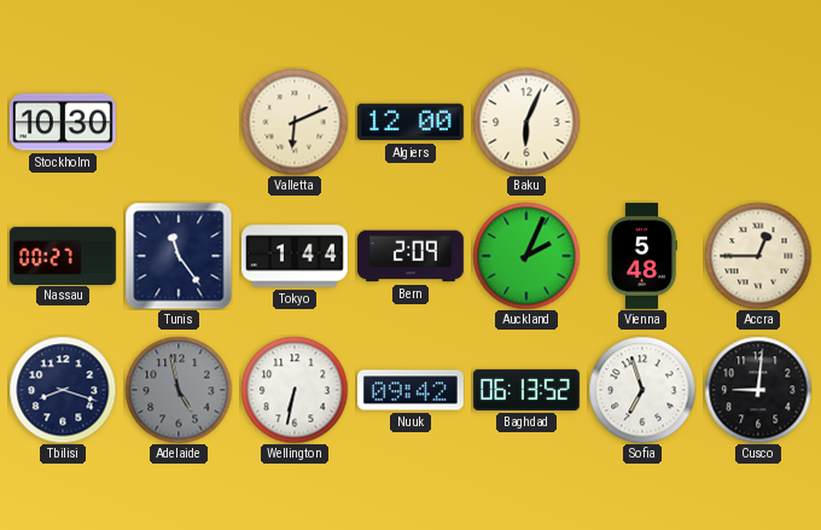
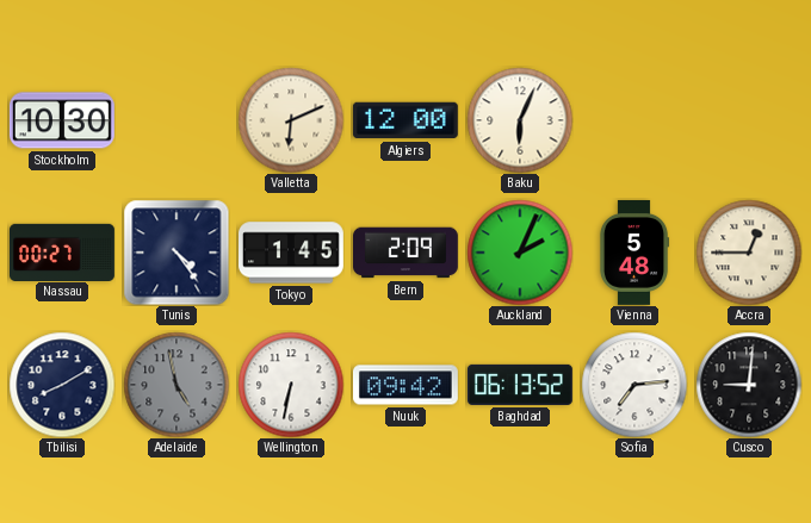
Tunis: 11:24 -> 4:24 (177, 253)
Tokyo: 1:44 -> 1:45 (292, 253)
Tbilisi: 8:18 -> 8:10 (62, 385)
Sofia: 6:57 -> 7:14 (634, 385)
